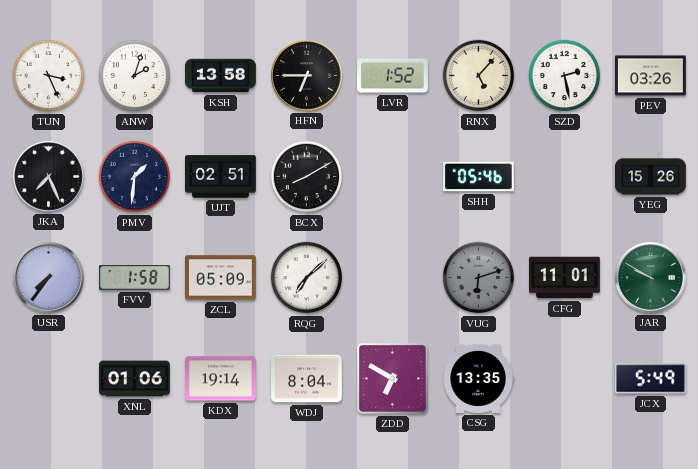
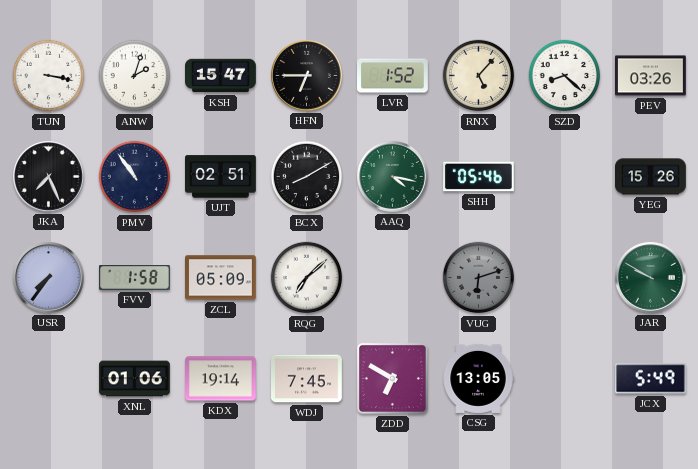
TUN: 3:26 -> 3:17 (49, 76)
KSH: 13:58 -> 15:47 (221, 76)
SZD: 2:28 -> 8:22 (565, 76)
PMV: 1:31 -> 10:54 (135, 177)
AAQ: none -> 4:17 (393, 177)
CFG: 11:01 -> none (565, 278)
WDJ: 8:04 -> 7:45 (307, 379)
CSG: 13:35 -> 13:05 (478, 378)
